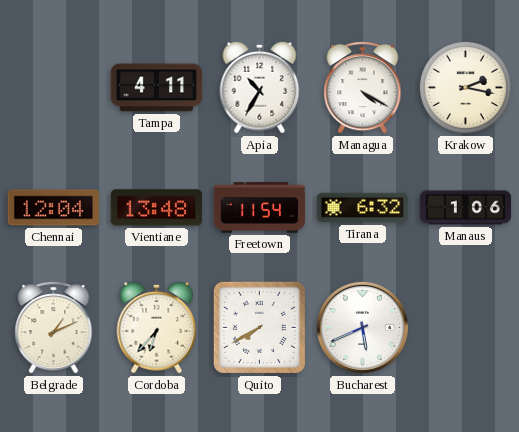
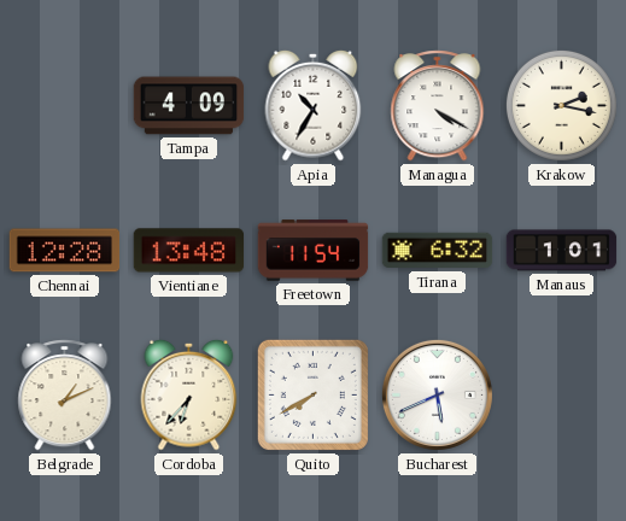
Tampa: 4:11 -> 4:09 (189, 106)
Chennai: 12:04 -> 12:28 (65, 251)
Manaus: 1:06 -> 1:01 (562, 251)
